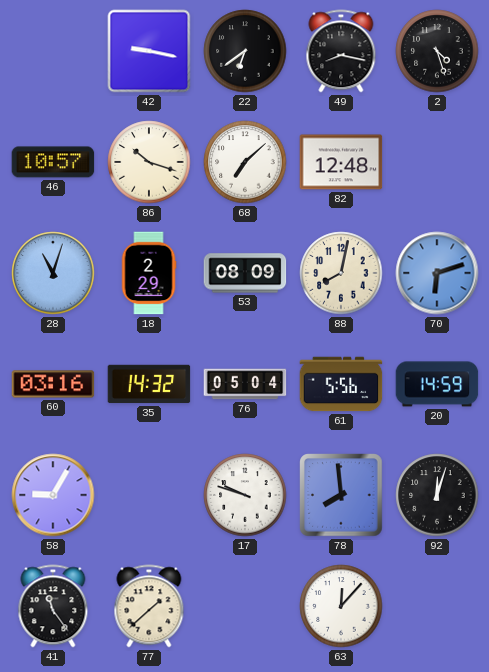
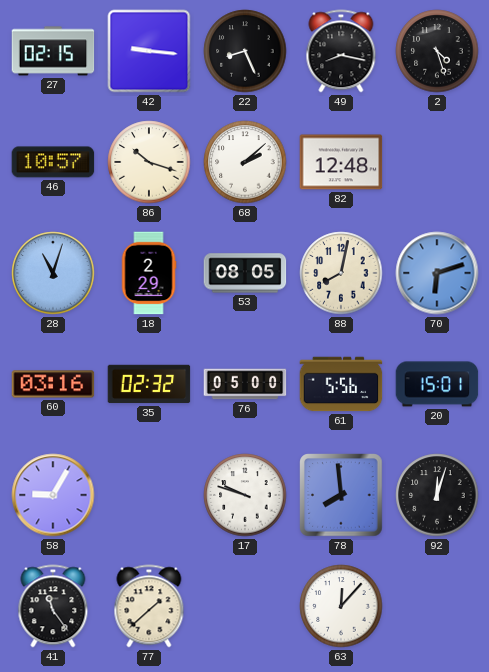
27: none -> 02:15 (53, 51)
42: 9:17 -> 9:16 (149, 51)
22: 6:39 -> 8:26 (245, 51)
68: 7:08 -> 2:08 (245, 162)
53: 08:09 -> 08:05 (245, 273)
35: 14:32 -> 02:32 (149, 384)
76: 05:04 -> 05:00 (245, 384)
20: 14:59 -> 15:01 (437, 384)
